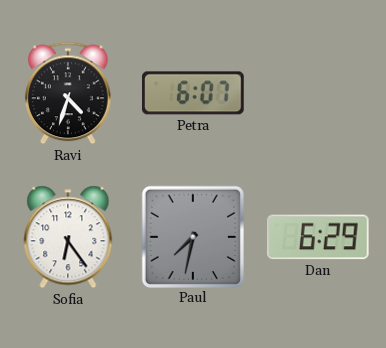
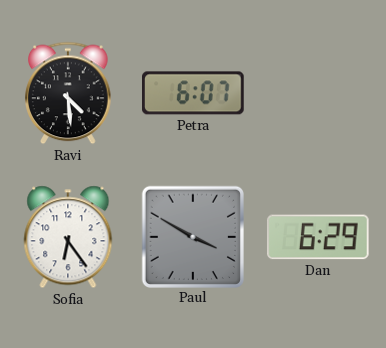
Ravi: 4:33 -> 4:29 (68, 93)
Paul: 7:32 -> 3:50 (192, 236)
